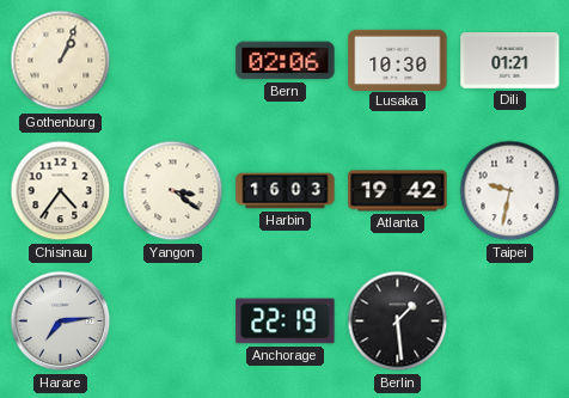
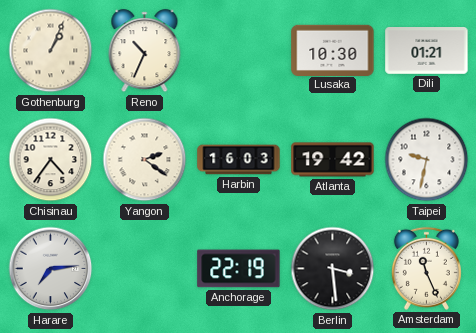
Reno: none -> 10:34 (145, 51)
Bern: 02:06 -> none (286, 61)
Yangon: 3:21 -> 2:21 (145, 160)
Berlin: 1:29 -> 3:29 (333, 269)
Amsterdam: none -> 11:26 (426, 268)
